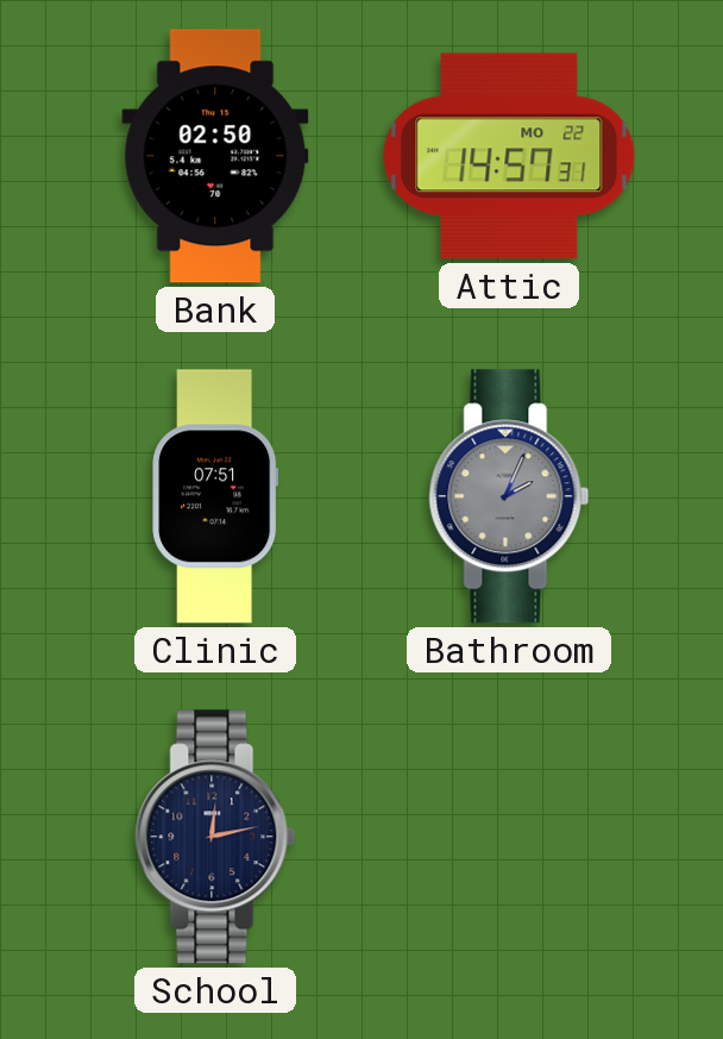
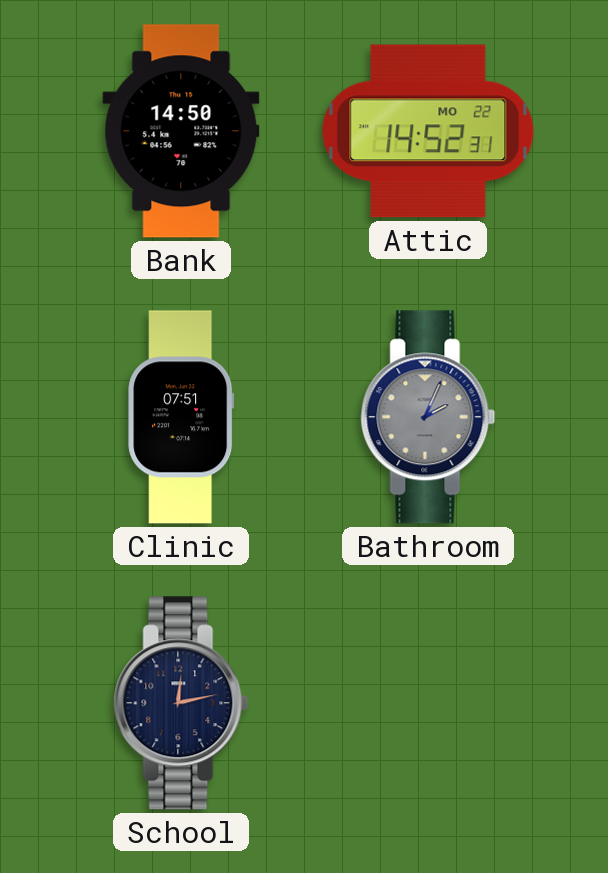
Bank: 02:50 -> 14:50 (181, 131)
Attic: 14:57 -> 14:52 (428, 131)
